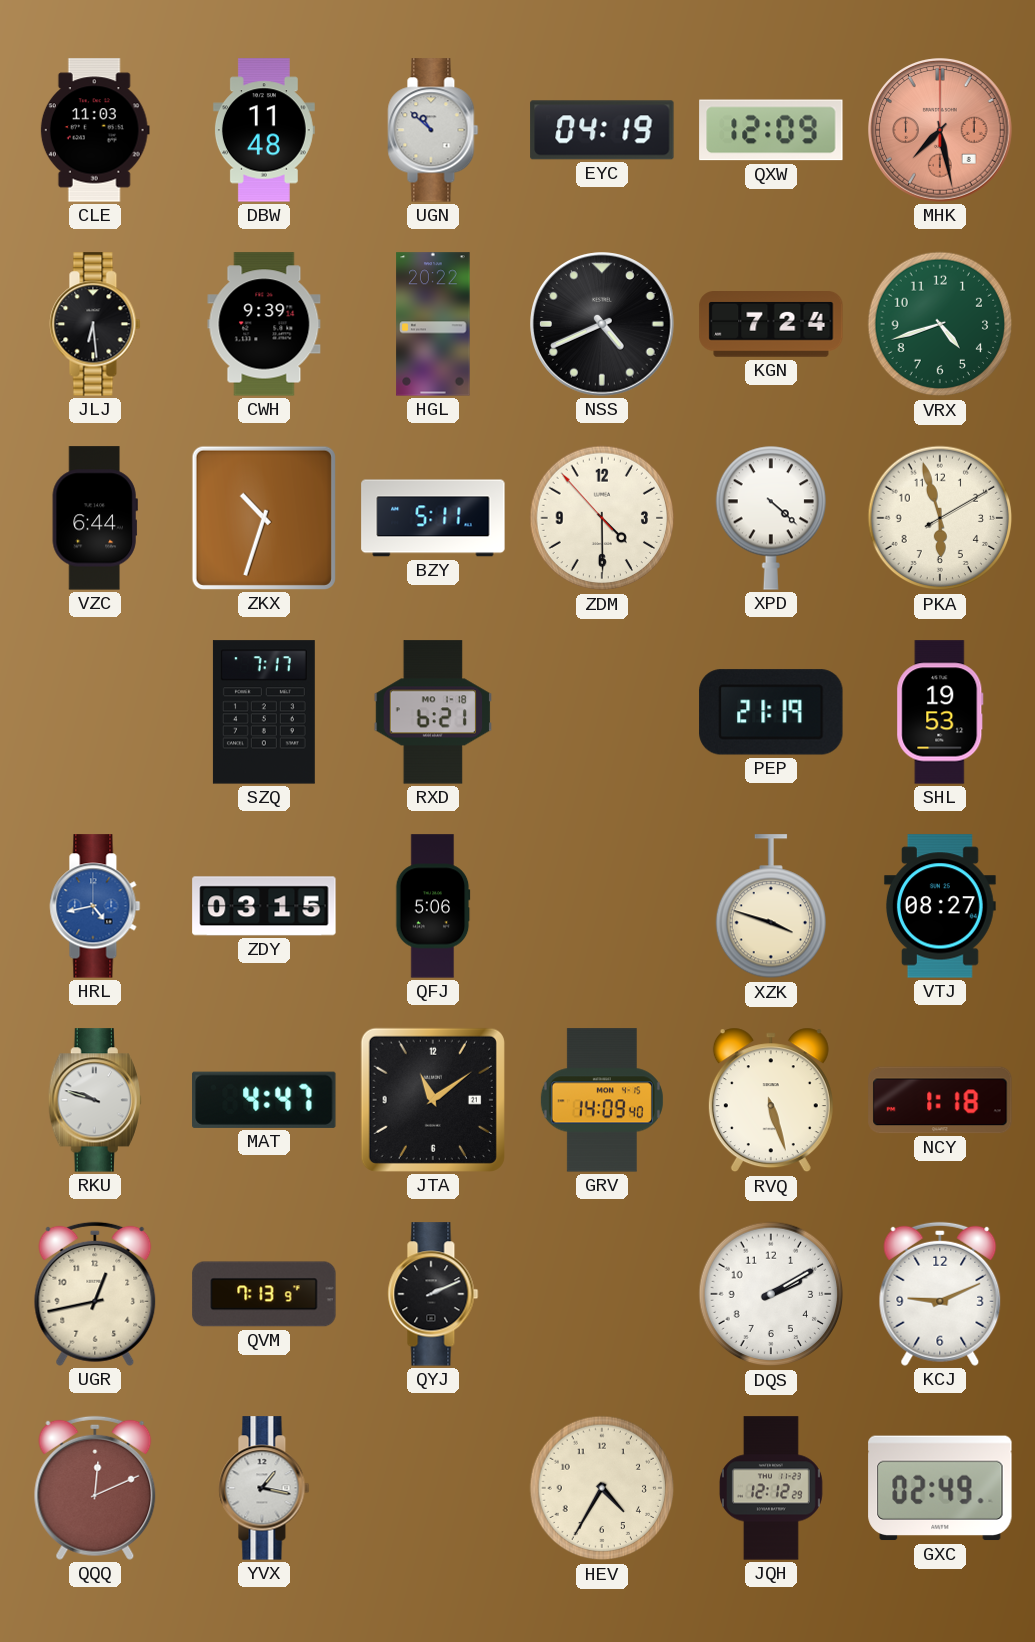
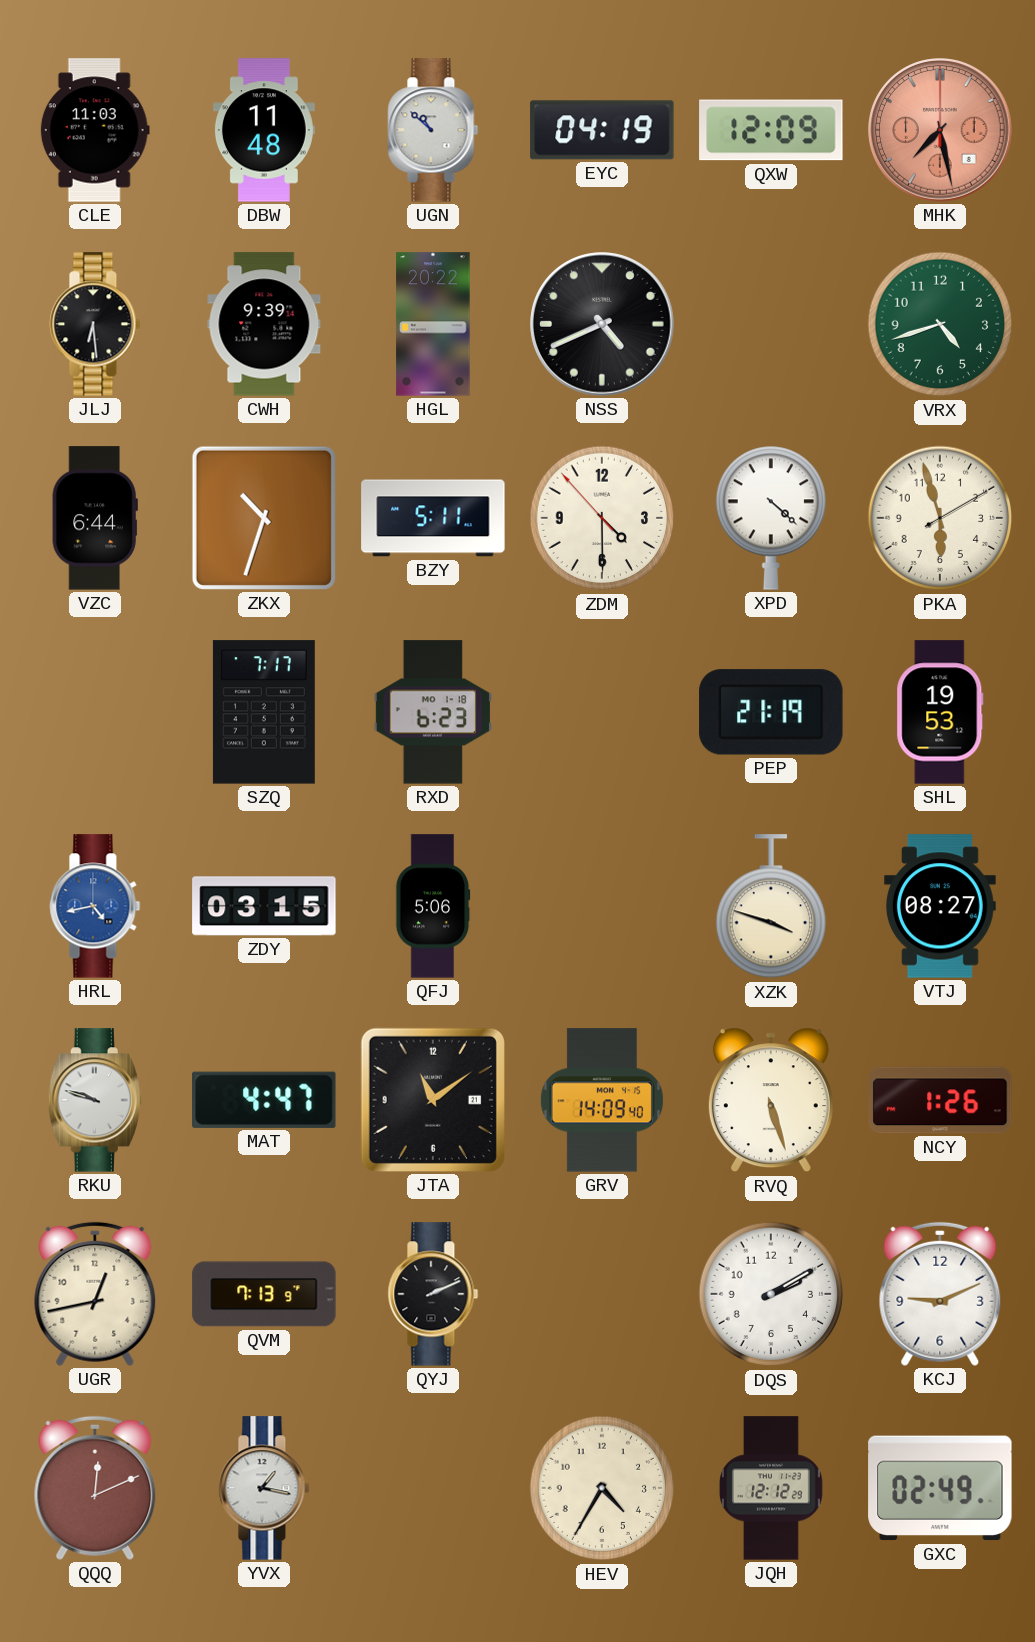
KGN: 7:24 -> none (771, 325)
RXD: 6:21 -> 6:23 (433, 712)
NCY: 1:18 -> 1:26 (940, 1100)
